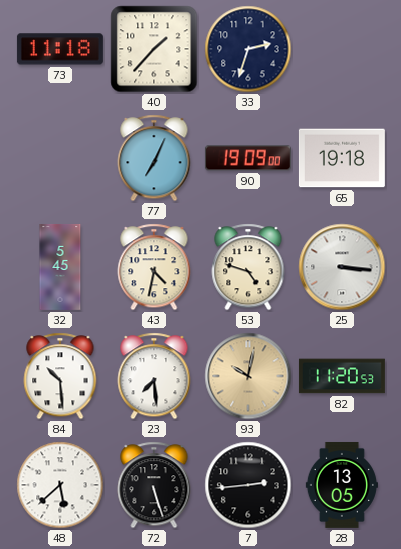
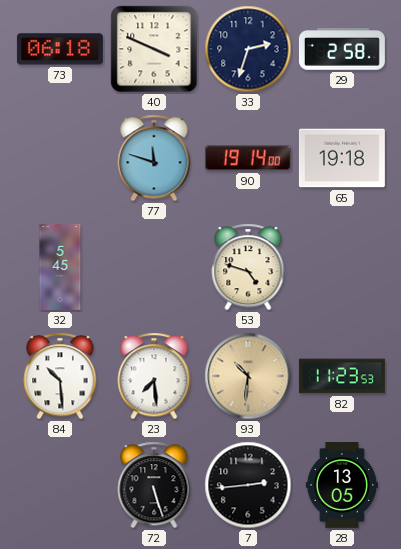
73: 11:18 -> 06:18 (60, 49)
40: 1:37 -> 3:49 (154, 49)
29: none -> 2:58 (342, 49)
77: 7:04 -> 11:48 (154, 158)
90: 19:09 -> 19:14 (248, 158)
43: 4:32 -> none (154, 267)
25: 3:16 -> none (342, 267)
93: 10:02 -> 10:31 (248, 376)
82: 11:20 -> 11:23 (342, 376)
48: 5:38 -> none (60, 485)
